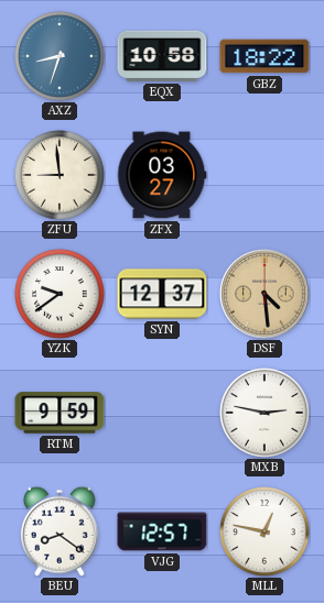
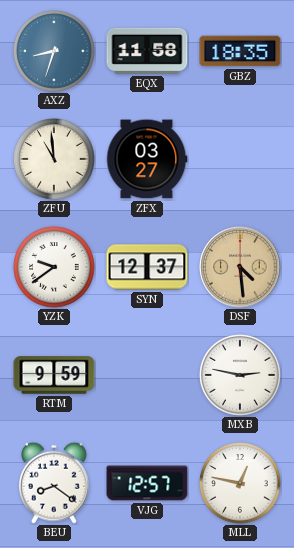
EQX: 10:58 -> 11:58 (147, 51)
GBZ: 18:22 -> 18:35 (240, 51)
ZFU: 8:59 -> 10:59 (55, 160)
